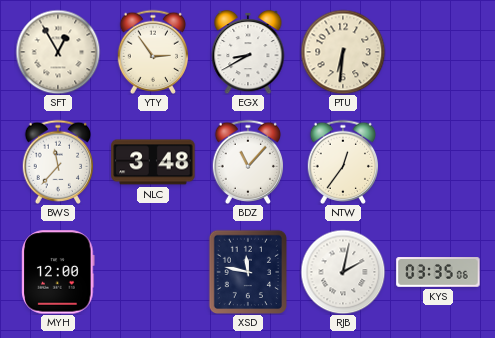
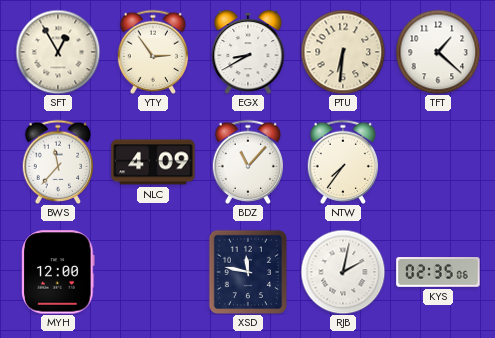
TFT: none -> 1:22 (438, 52)
NLC: 3:48 -> 4:09 (153, 162)
NTW: 12:36 -> 7:36 (343, 162)
KYS: 03:35 -> 02:35 (438, 272)
